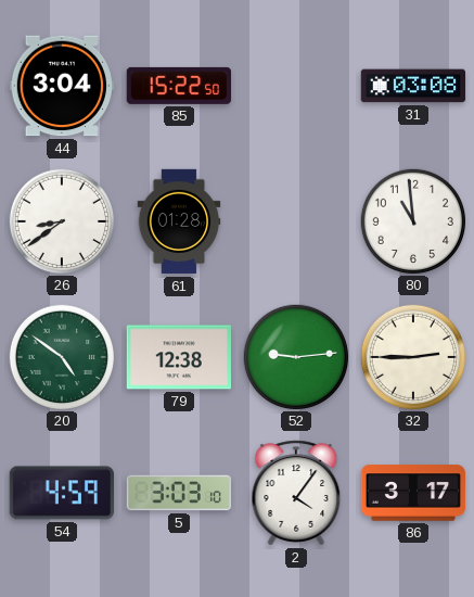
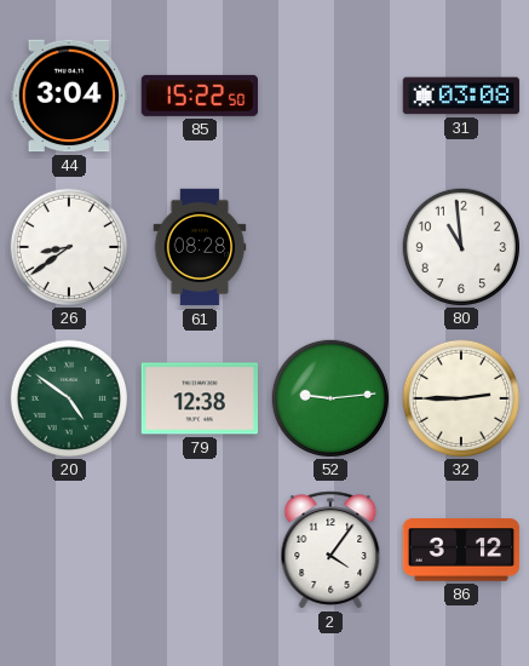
61: 01:28 -> 08:28 (200, 247)
54: 4:59 -> none (61, 493)
5: 3:03 -> none (178, 493)
86: 3:17 -> 3:12 (461, 550)
